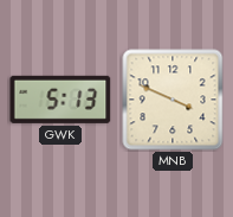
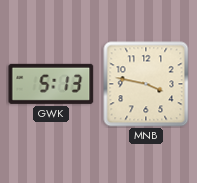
MNB: 3:49 -> 3:47 (146, 84)
